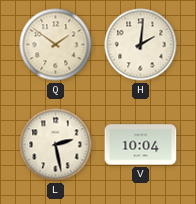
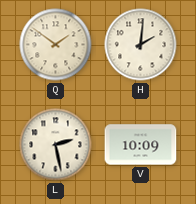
V: 10:04 -> 10:09 (141, 145)
